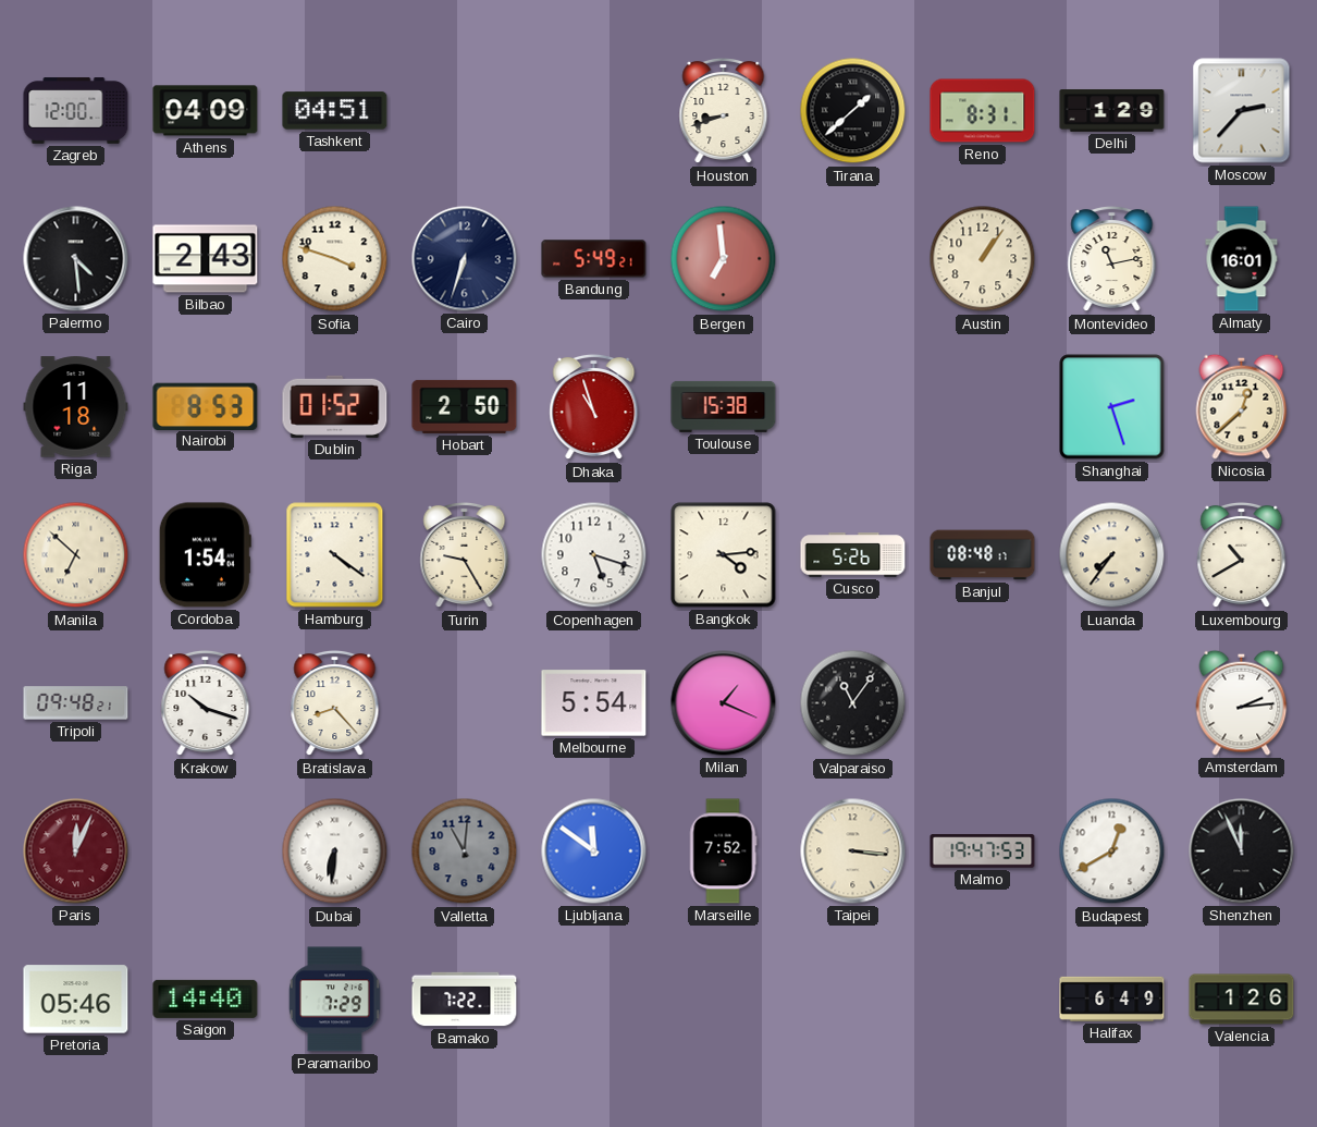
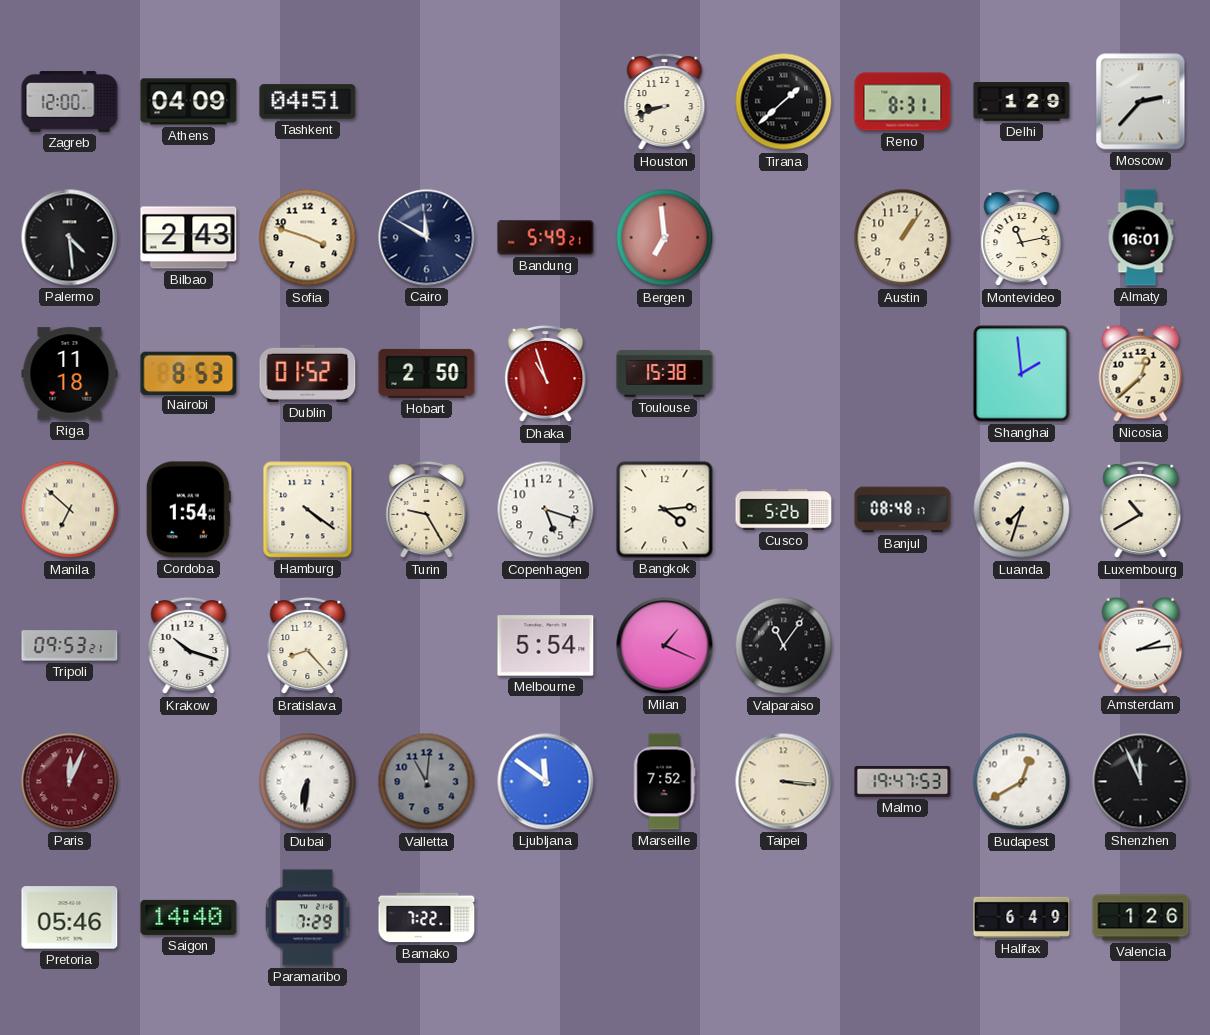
Cairo: 6:33 -> 11:50 (427, 238)
Shanghai: 2:27 -> 1:59 (1022, 374)
Luanda: 7:36 -> 7:33 (1022, 510)
Tripoli: 09:48 -> 09:53 (70, 646)
